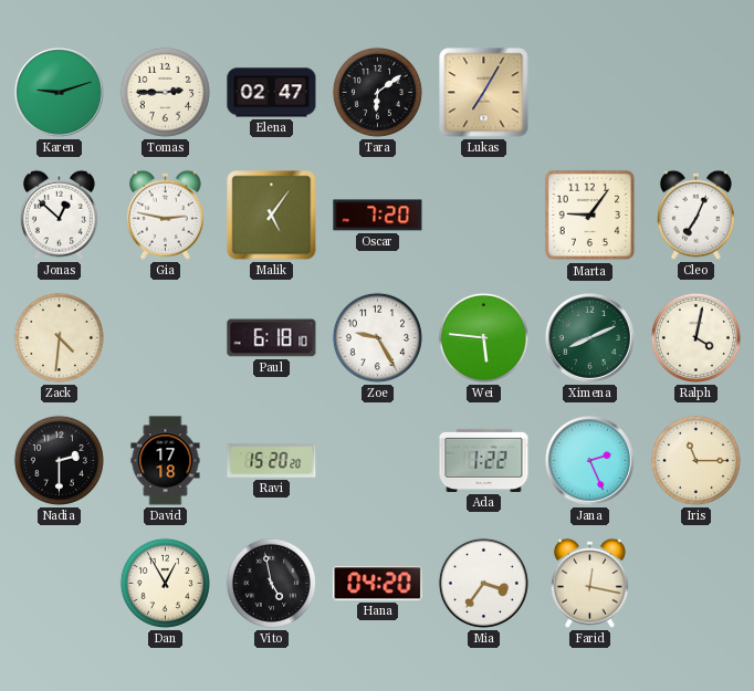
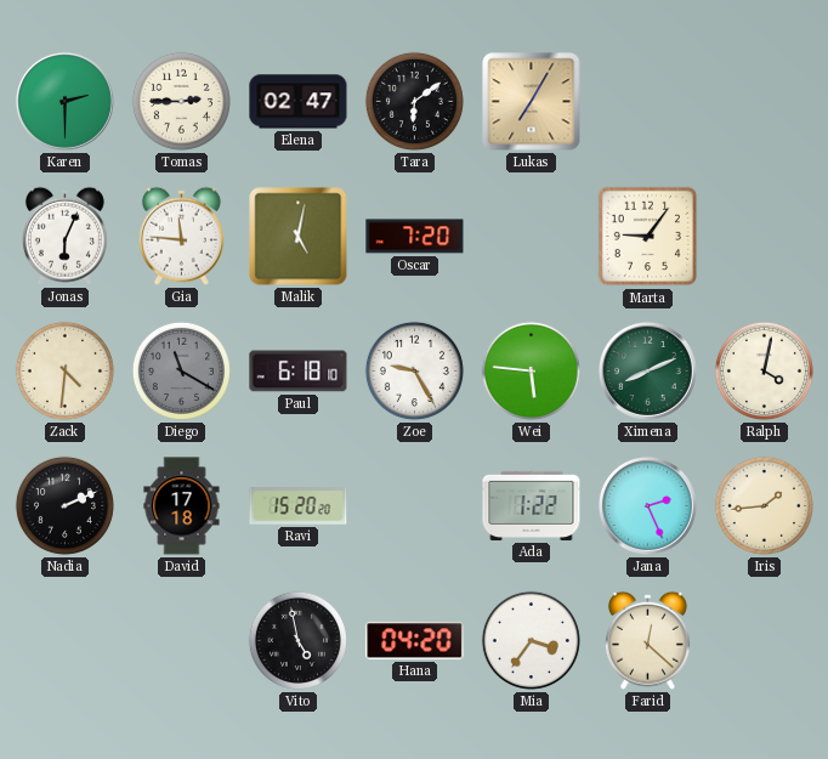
Karen: 9:12 -> 2:30 (64, 101)
Jonas: 12:52 -> 6:04 (64, 236)
Gia: 2:47 -> 11:46 (181, 236)
Malik: 5:06 -> 5:02 (299, 237)
Cleo: 7:04 -> none (695, 214)
Diego: none -> 11:20 (181, 370)
Nadia: 2:30 -> 2:11 (64, 505)
Iris: 11:15 -> 1:44 (764, 505)
Dan: 12:55 -> none (165, 583)
Farid: 12:17 -> 12:22 (647, 640)
